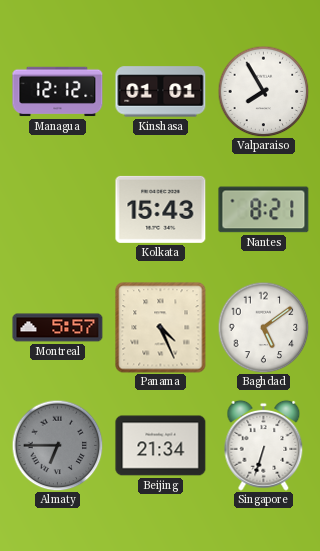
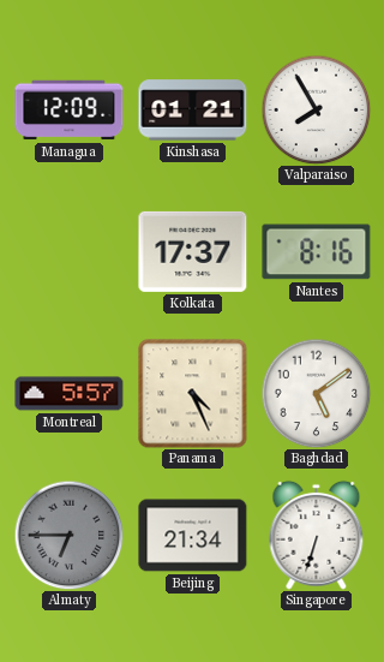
Managua: 12:12 -> 12:09 (70, 111)
Kinshasa: 01:01 -> 01:21 (193, 111)
Kolkata: 15:43 -> 17:37 (193, 251)
Nantes: 8:21 -> 8:16 (317, 252)
